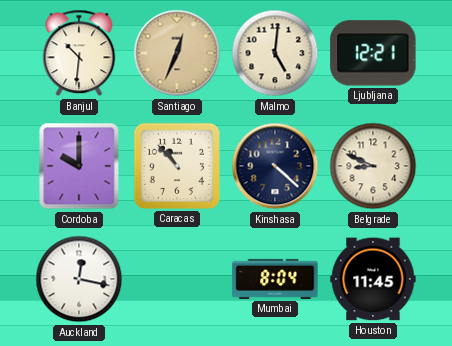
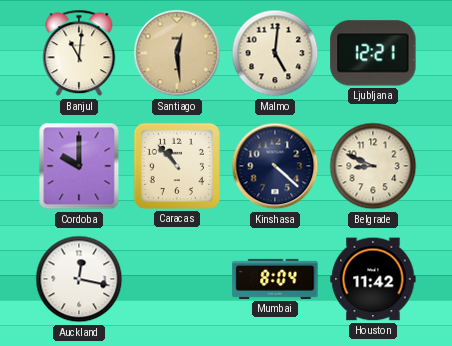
Banjul: 10:31 -> 11:01 (79, 53)
Santiago: 12:34 -> 12:29 (177, 53)
Houston: 11:45 -> 11:42 (373, 279)
